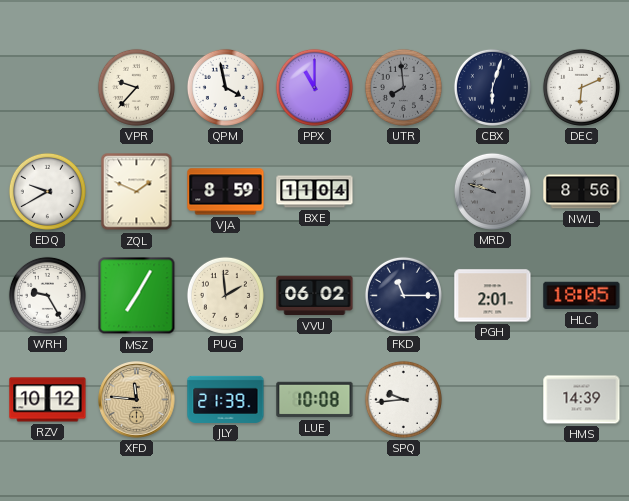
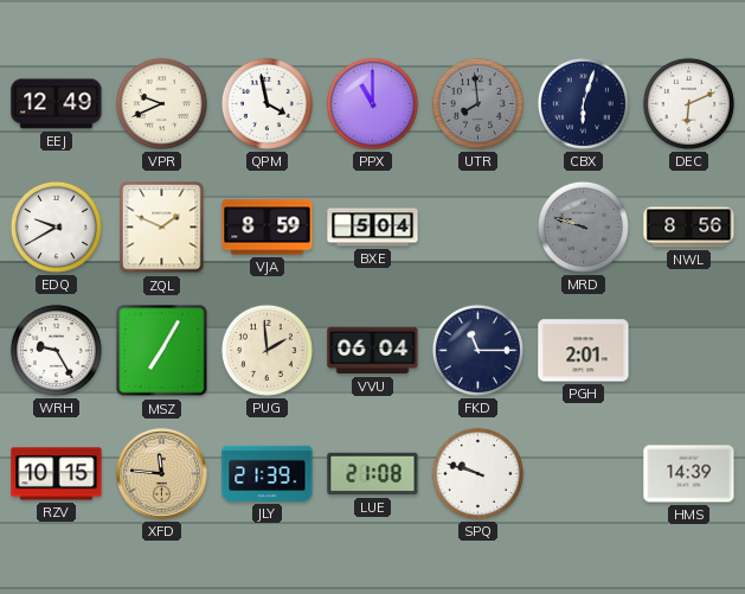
EEJ: none -> 12:49 (57, 104)
VPR: 9:37 -> 9:41 (161, 103)
BXE: 11:04 -> 5:04 (373, 228)
VVU: 06:02 -> 06:04 (373, 351)
HLC: 18:05 -> none (582, 296)
RZV: 10:12 -> 10:15 (57, 474)
LUE: 10:08 -> 21:08 (373, 474)
SPQ: 9:44 -> 9:48 (477, 473)
